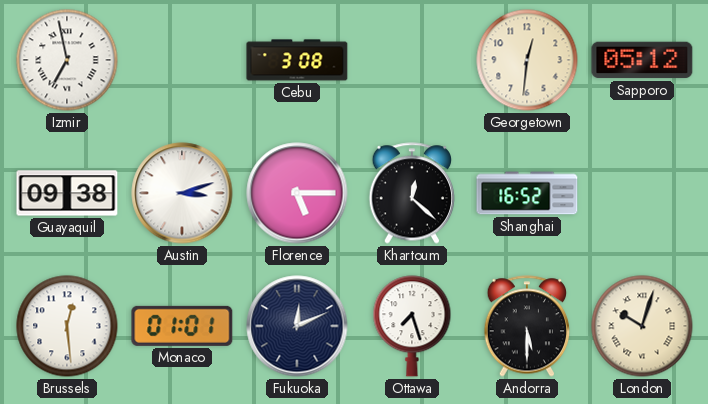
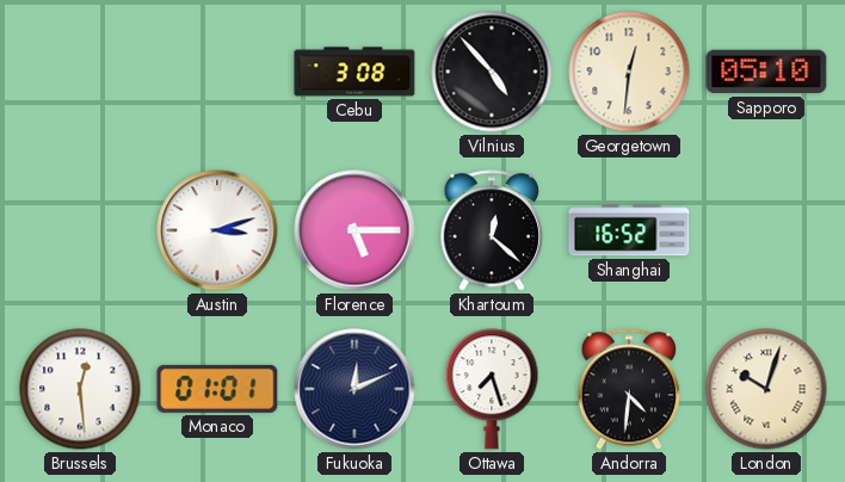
Izmir: 6:58 -> none (67, 60)
Vilnius: none -> 4:53 (492, 72)
Sapporo: 05:12 -> 05:10 (766, 72)
Guayaquil: 09:38 -> none (67, 193)
Andorra: 5:30 -> 4:31 (629, 389)
